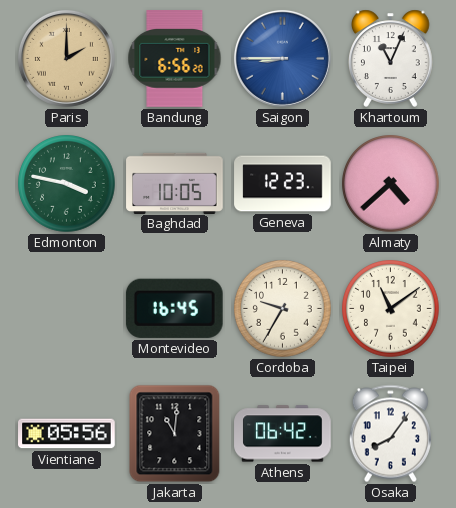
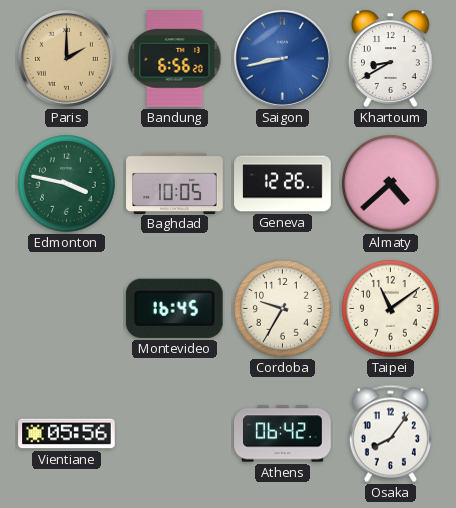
Saigon: 8:45 -> 8:43 (282, 58)
Khartoum: 11:04 -> 8:40 (391, 58)
Geneva: 12:23 -> 12:26 (283, 184)
Jakarta: 11:01 -> none (175, 434)
